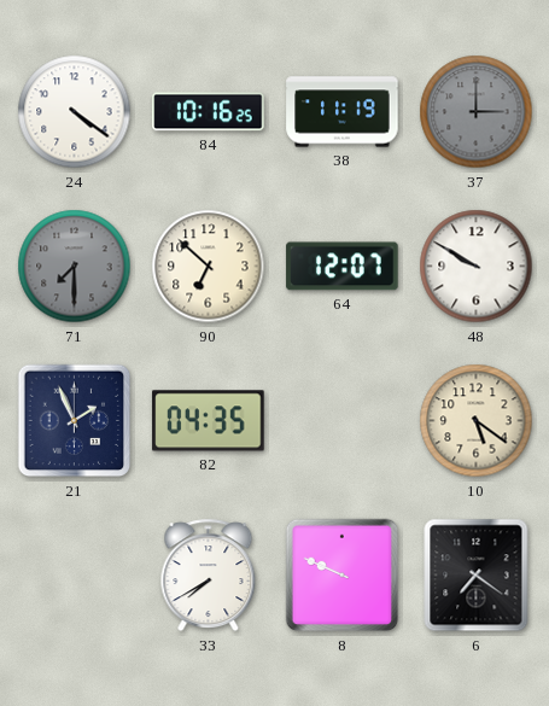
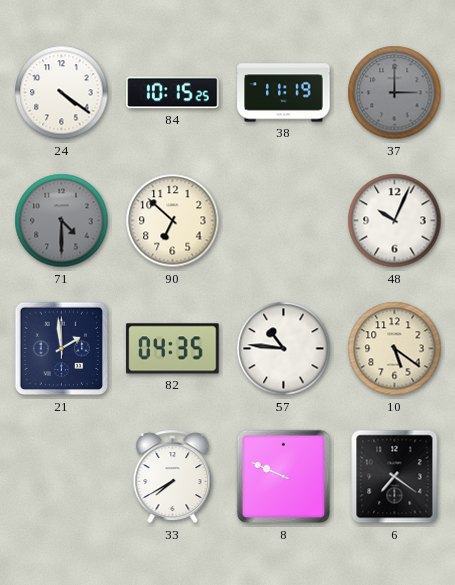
84: 10:16 -> 10:15 (173, 93)
71: 7:30 -> 4:30 (62, 221)
64: 12:07 -> none (343, 267)
48: 9:50 -> 10:04 (395, 221)
21: 1:56 -> 1:59 (62, 349)
57: none -> 10:46 (284, 349)
